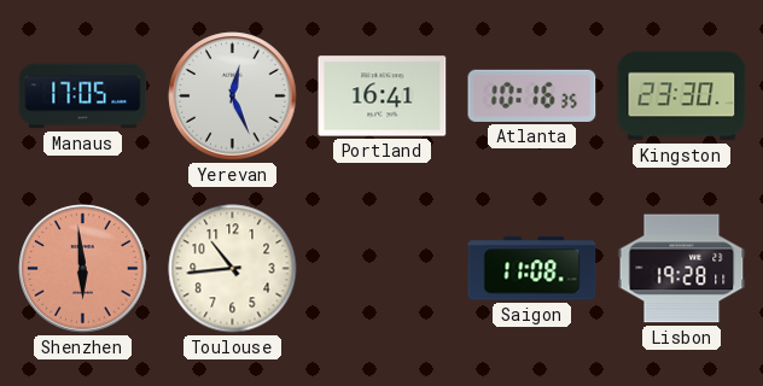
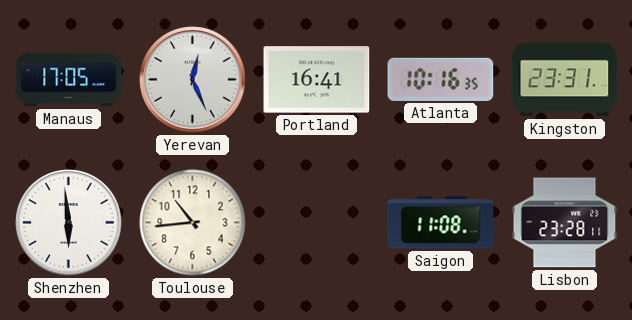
Kingston: 23:30 -> 23:31 (565, 80)
Shenzhen dial: salmon -> white (69, 223)
Lisbon: 19:28 -> 23:28 (565, 223)
